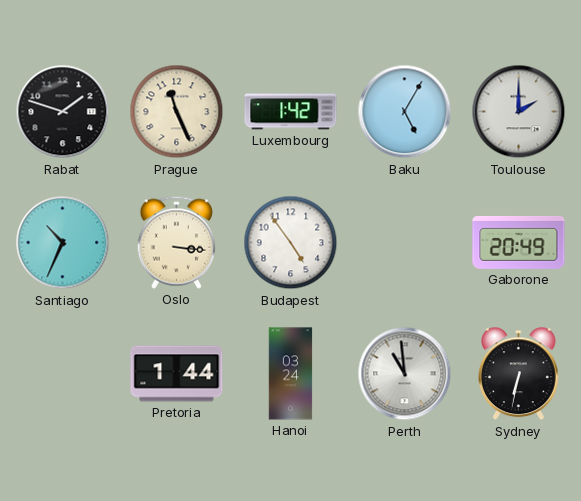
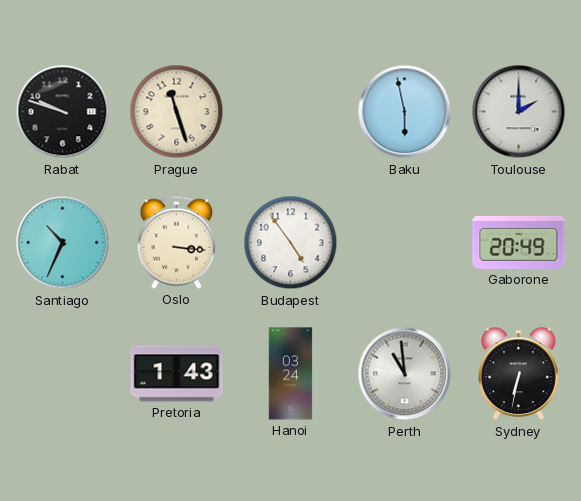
Rabat: 1:48 -> 9:48 (63, 112)
Prague: 11:26 -> 11:27 (177, 112)
Luxembourg: 1:42 -> none (291, 112)
Baku: 5:05 -> 5:58 (405, 112)
Pretoria: 1:44 -> 1:43 (177, 374)
